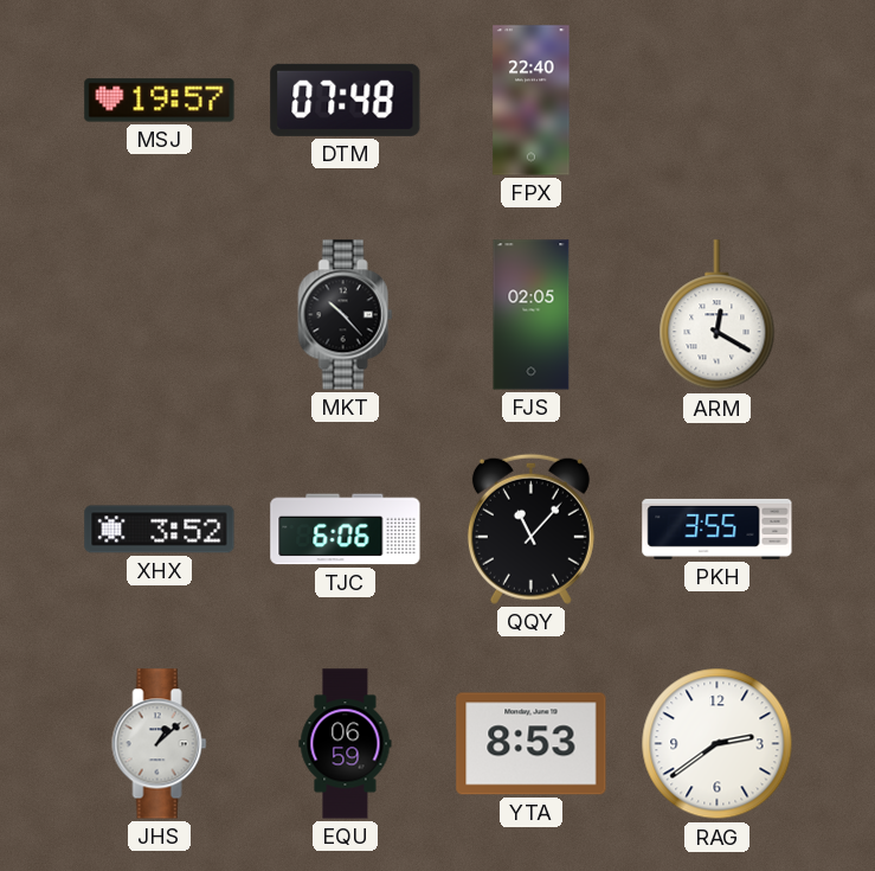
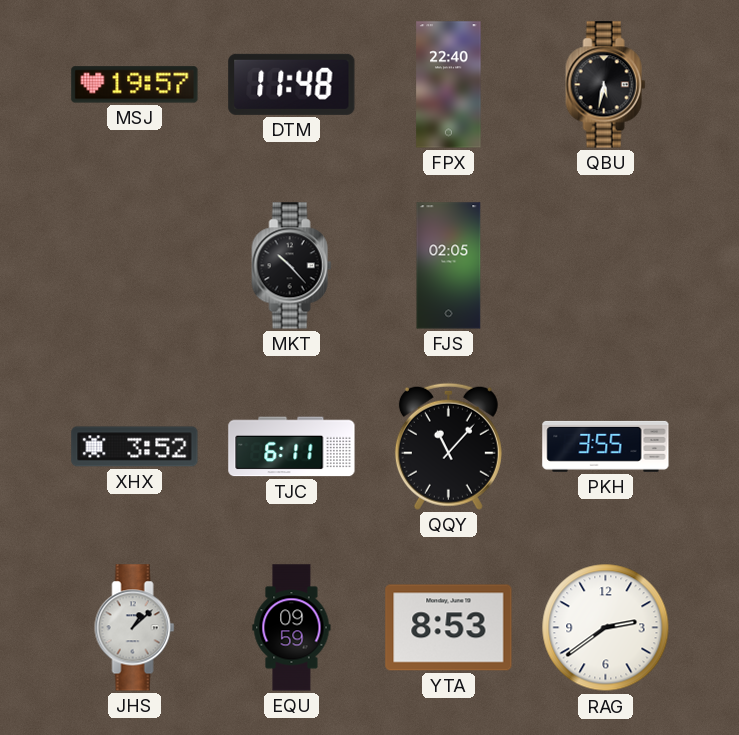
DTM: 07:48 -> 11:48 (292, 84)
QBU: none -> 5:32 (606, 85)
ARM: 12:20 -> none (718, 315)
TJC: 6:06 -> 6:11 (292, 447)
EQU: 06:59 -> 09:59 (292, 628)
